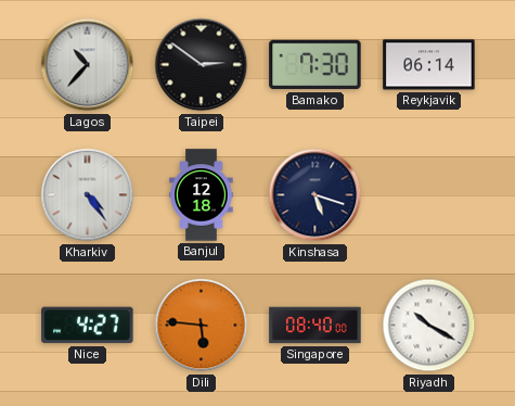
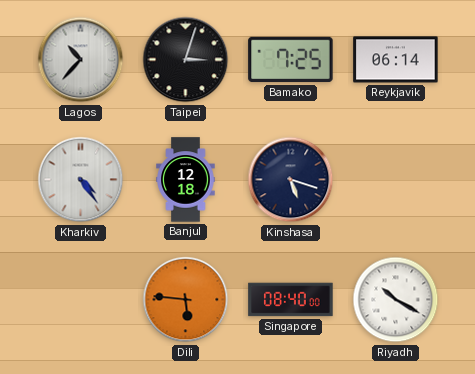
Taipei: 2:51 -> 3:03 (186, 60)
Bamako: 7:30 -> 7:25 (291, 60)
Nice: 4:27 -> none (88, 326)
